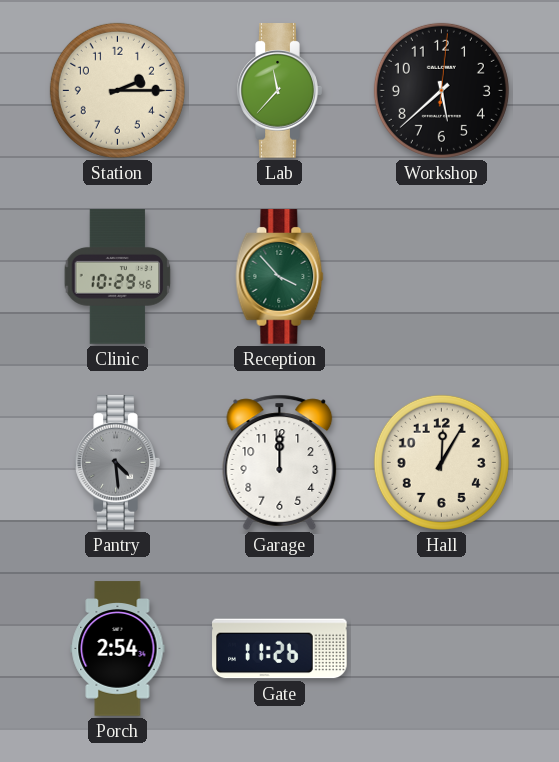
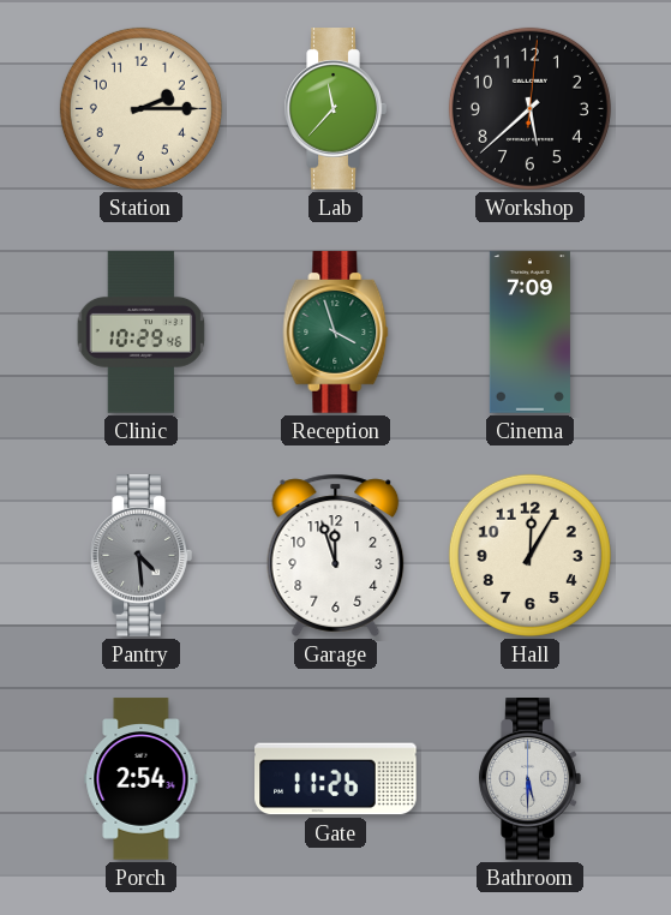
Reception: 3:53 -> 3:57 (336, 333)
Cinema: none -> 7:09 (529, 333)
Garage: 12:00 -> 11:57 (336, 555)
Bathroom: none -> 5:30 (529, 779)
